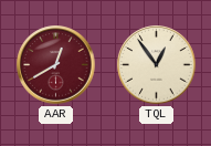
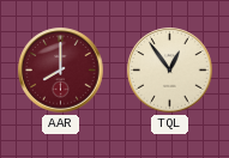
AAR: 12:40 -> 8:00 (61, 71)
